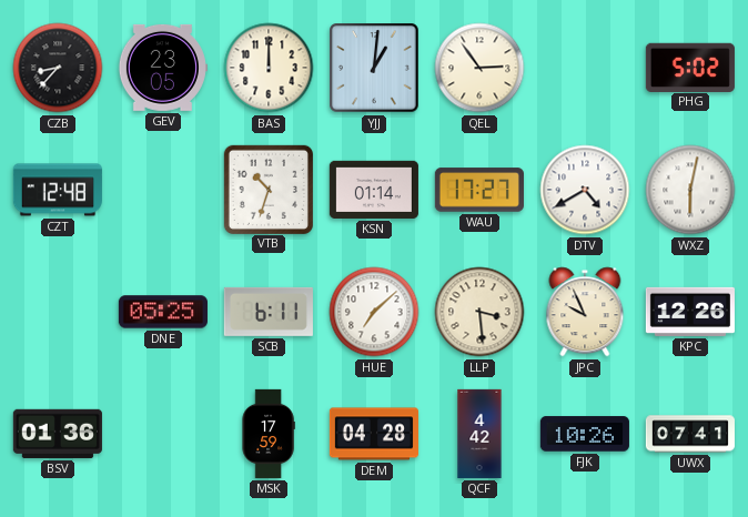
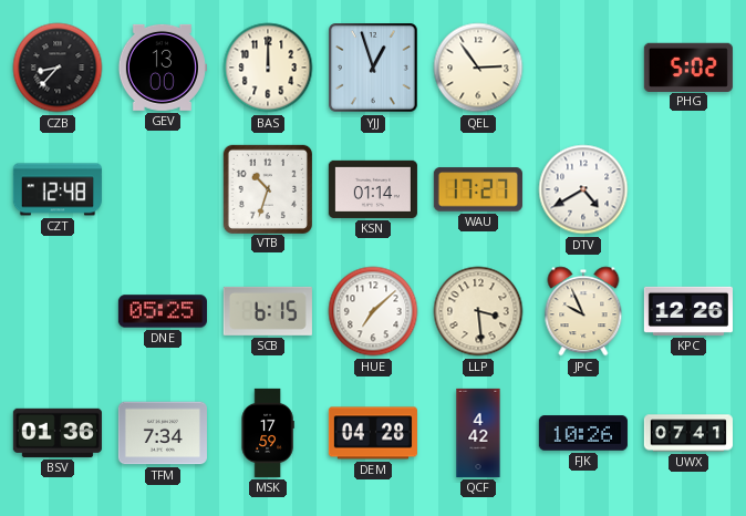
GEV: 23:05 -> 13:00 (162, 68)
YJJ: 1:01 -> 12:57 (373, 68)
WXZ: 6:02 -> none (690, 190)
SCB: 6:11 -> 6:15 (268, 311)
TFM: none -> 7:34 (163, 433)
